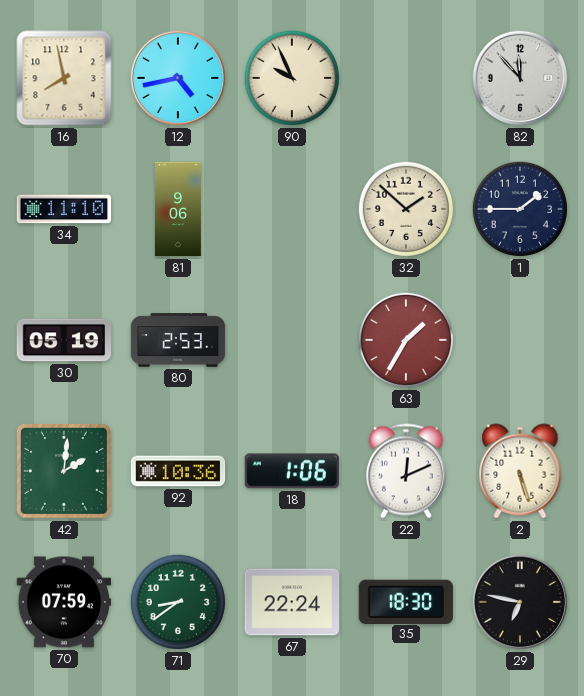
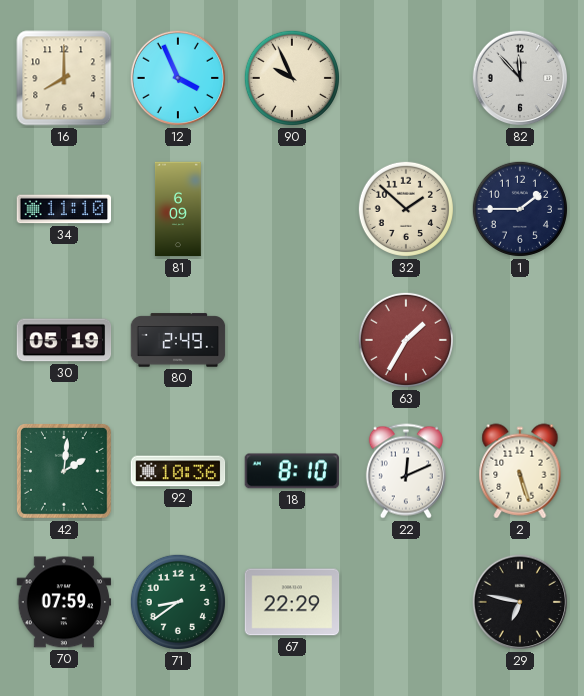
16: 7:58 -> 8:00 (64, 78)
12: 4:43 -> 3:56 (178, 78)
81: 9:06 -> 6:09 (178, 209)
80: 2:53 -> 2:49 (178, 340)
18: 1:06 -> 8:10 (291, 471)
67: 22:24 -> 22:29 (292, 602)
35: 18:30 -> none (406, 601)
